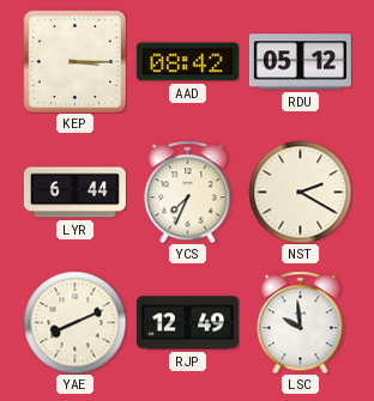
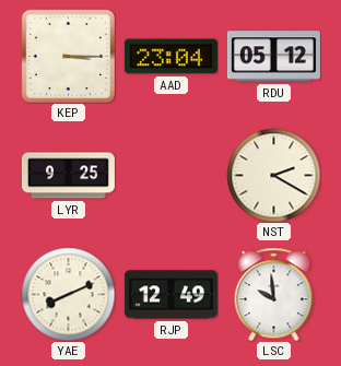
AAD: 08:42 -> 23:04 (170, 57)
LYR: 6:44 -> 9:25 (68, 176)
YCS: 7:34 -> none (188, 192)
